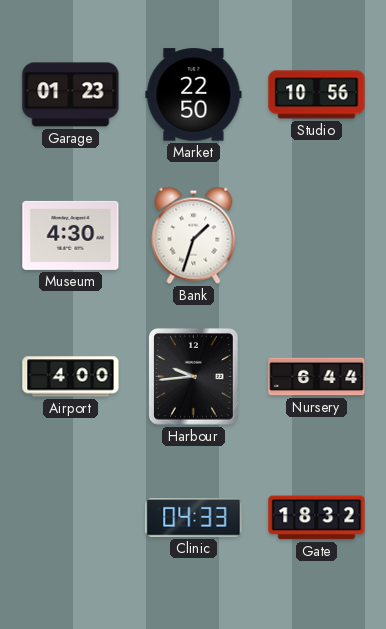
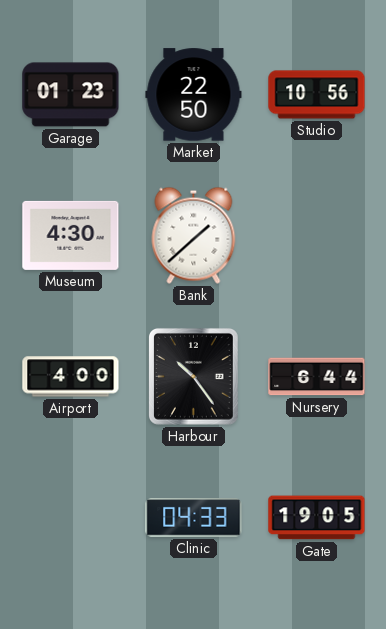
Bank: 1:33 -> 1:38 (194, 235)
Harbour: 9:44 -> 10:24 (193, 376)
Gate: 18:32 -> 19:05 (317, 518)
